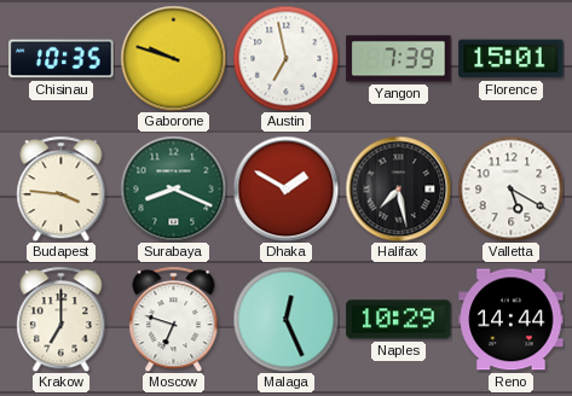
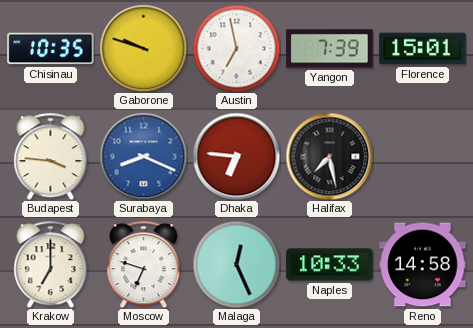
Surabaya dial: green -> blue (143, 156)
Dhaka: 1:50 -> 6:46 (236, 156)
Valletta: 5:20 -> none (510, 188)
Naples: 10:29 -> 10:33 (330, 265)
Reno: 14:44 -> 14:58 (423, 265)
